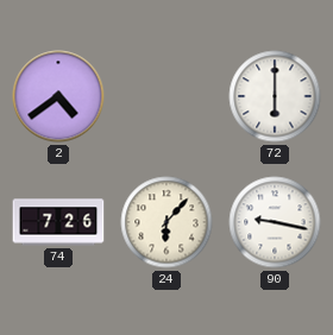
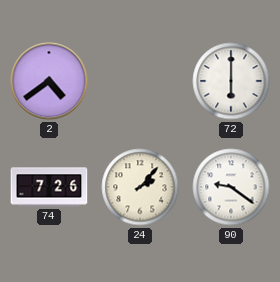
24: 6:07 -> 2:07 (140, 187)
90: 9:17 -> 9:21 (231, 187)
